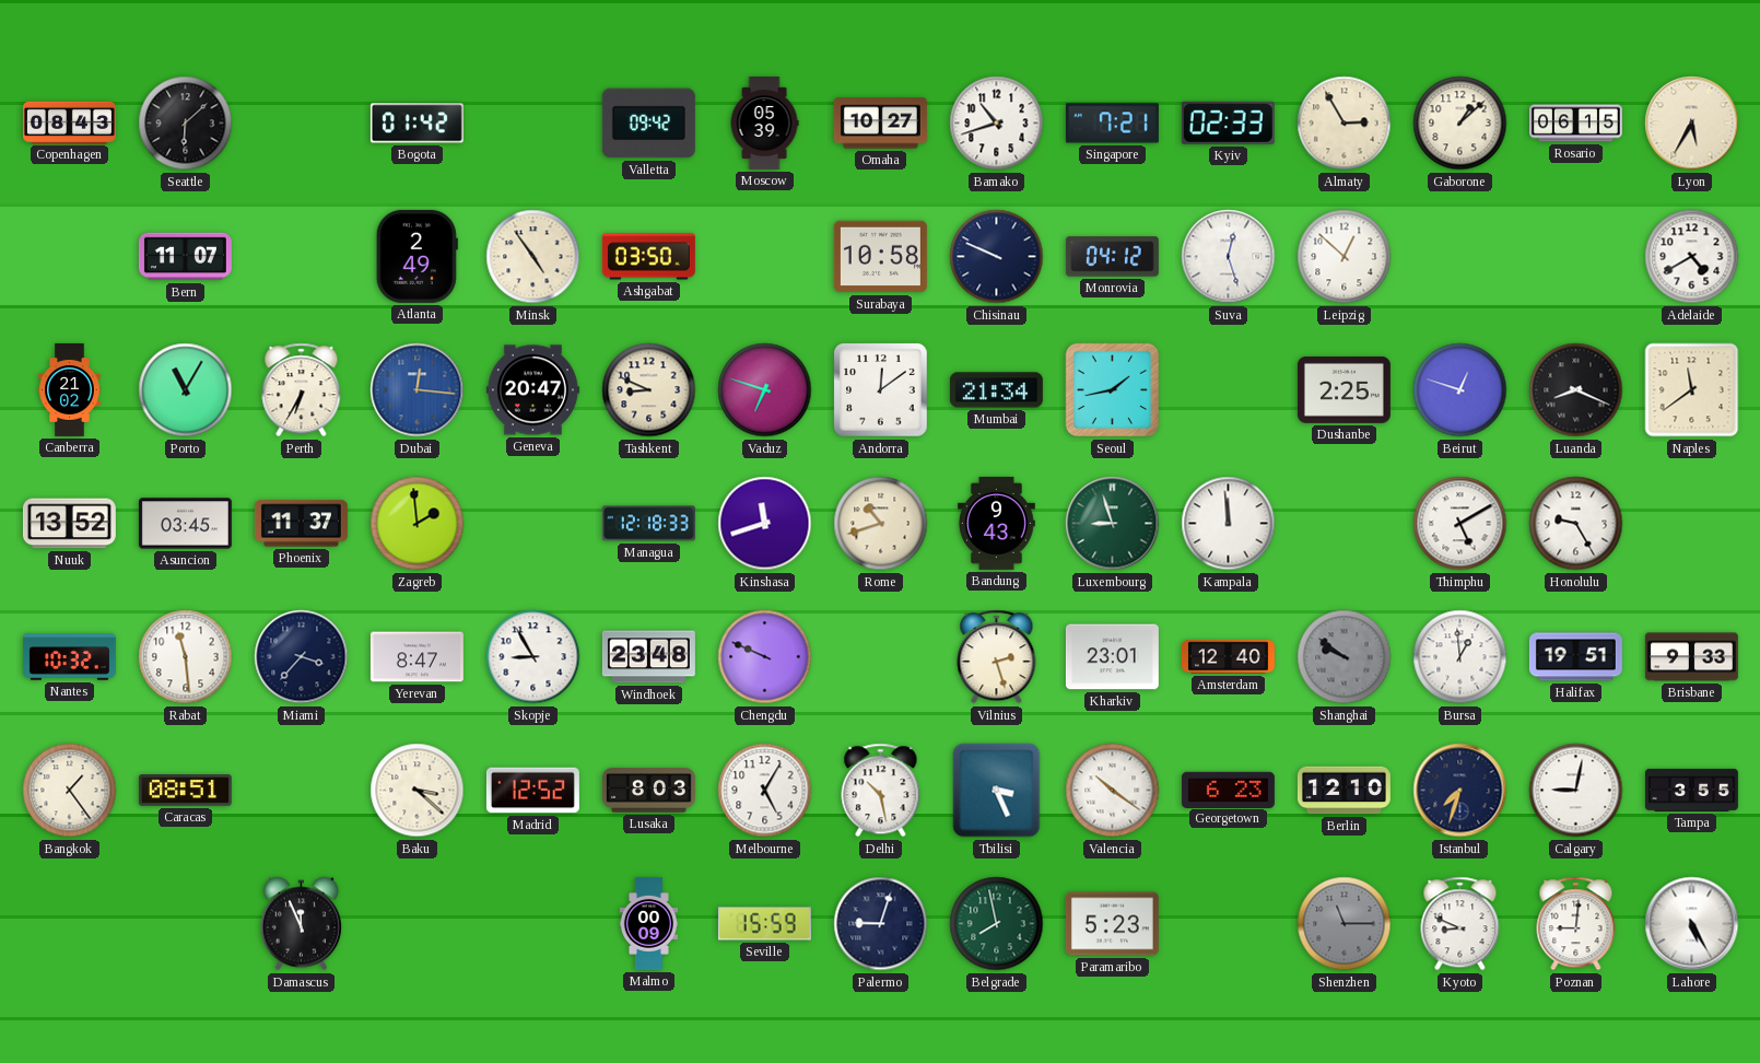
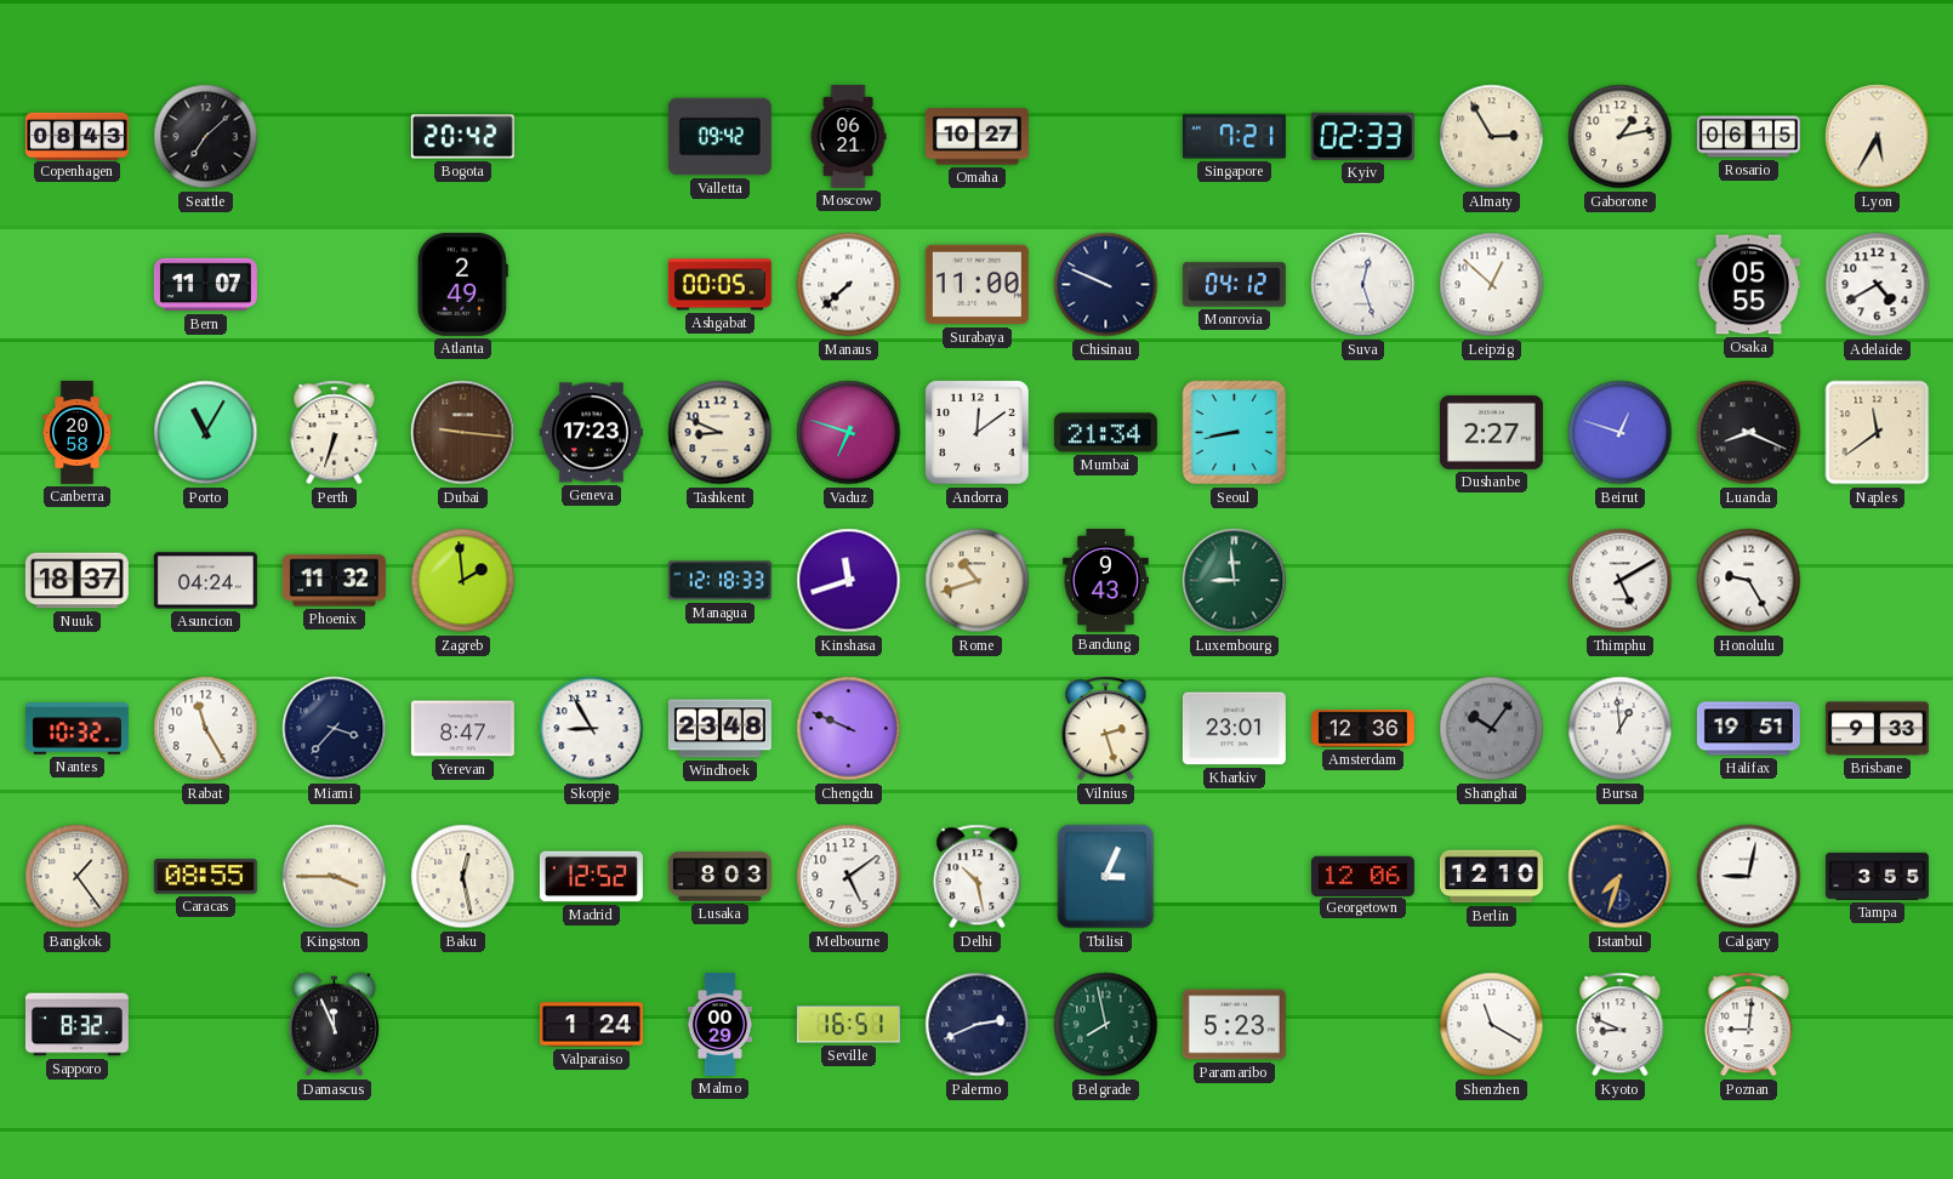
Seattle: 6:08 -> 7:08 (206, 137)
Bogota: 01:42 -> 20:42 (462, 137)
Moscow: 05:39 -> 06:21 (848, 136)
Bamako: 10:42 -> none (997, 124)
Gaborone: 1:08 -> 1:13 (1621, 137)
Minsk: 4:54 -> none (533, 257)
Ashgabat: 03:50 -> 00:05 (719, 285)
Manaus: none -> 7:38 (849, 285)
Surabaya: 10:58 -> 11:00 (977, 285)
Osaka: none -> 05:55 (1748, 285)
Canberra: 21:02 -> 20:58 (78, 432)
Perth: 6:35 -> 6:33 (335, 433)
Dubai: 12:16 -> 9:16 (463, 433)
Dubai dial: blue -> brown (463, 433)
Geneva: 20:47 -> 17:23 (591, 433)
Seoul: 1:43 -> 8:43 (1235, 433)
Dushanbe: 2:25 -> 2:27 (1491, 432)
Nuuk: 13:52 -> 18:37 (76, 581)
Asuncion: 03:45 -> 04:24 (205, 581)
Phoenix: 11:37 -> 11:32 (334, 581)
Luxembourg: 8:57 -> 8:59 (1235, 581)
Kampala: 11:59 -> none (1229, 524)
Rabat: 11:29 -> 11:25 (206, 729)
Amsterdam: 12:40 -> 12:36 (1362, 729)
Shanghai: 9:51 -> 10:06 (1492, 729)
Caracas: 08:51 -> 08:55 (205, 877)
Kingston: none -> 3:45 (335, 877)
Baku: 3:22 -> 12:28 (463, 877)
Melbourne: 5:05 -> 5:09 (849, 877)
Tbilisi: 3:26 -> 3:04 (1106, 877)
Valencia: 10:21 -> none (1113, 791)
Georgetown: 6:23 -> 12:06 (1362, 876)
Sapporo: none -> 8:32 (76, 1025)
Valparaiso: none -> 1:24 (591, 1025)
Malmo: 00:09 -> 00:29 (719, 1024)
Seville: 15:59 -> 16:51 (848, 1025)
Palermo: 9:03 -> 2:41 (978, 1025)
Shenzhen: 11:15 -> 11:20 (1492, 1025)
Shenzhen dial: grey -> white (1492, 1025)
Lahore: 5:25 -> none (1692, 924)
